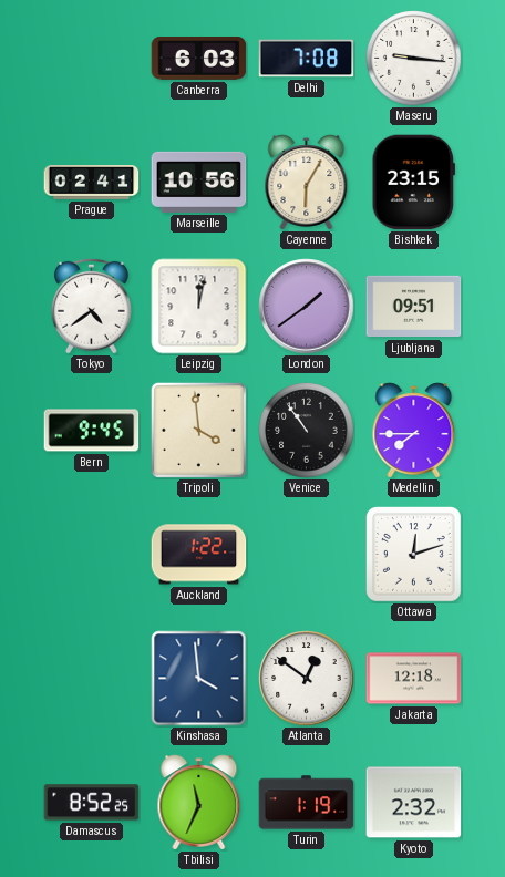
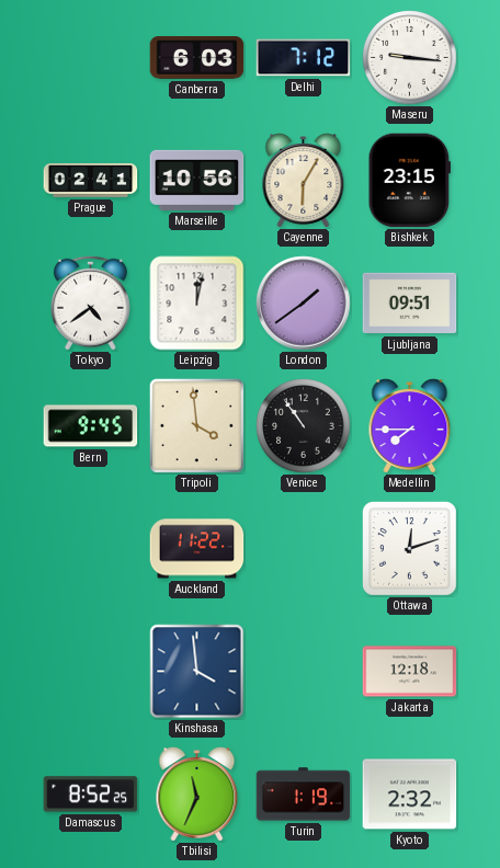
Delhi: 7:08 -> 7:12 (304, 58)
Auckland: 1:22 -> 11:22 (197, 549)
Atlanta: 12:51 -> none (307, 679)
